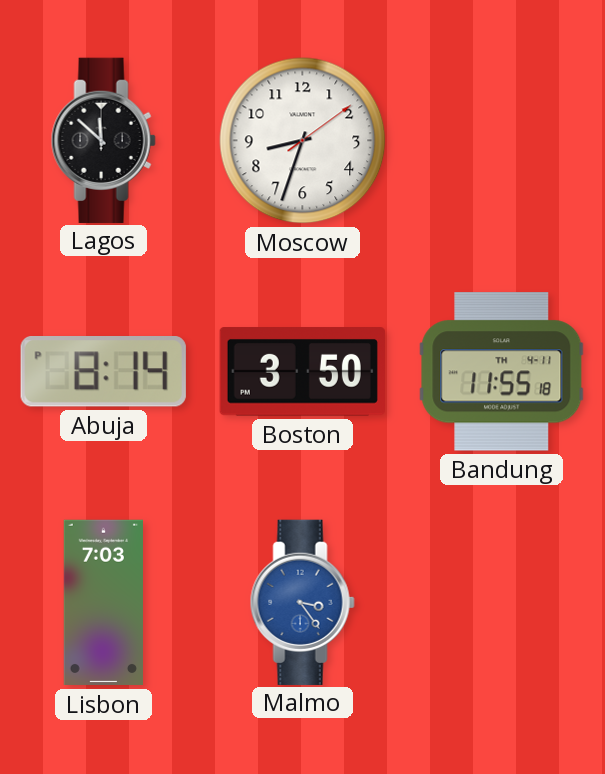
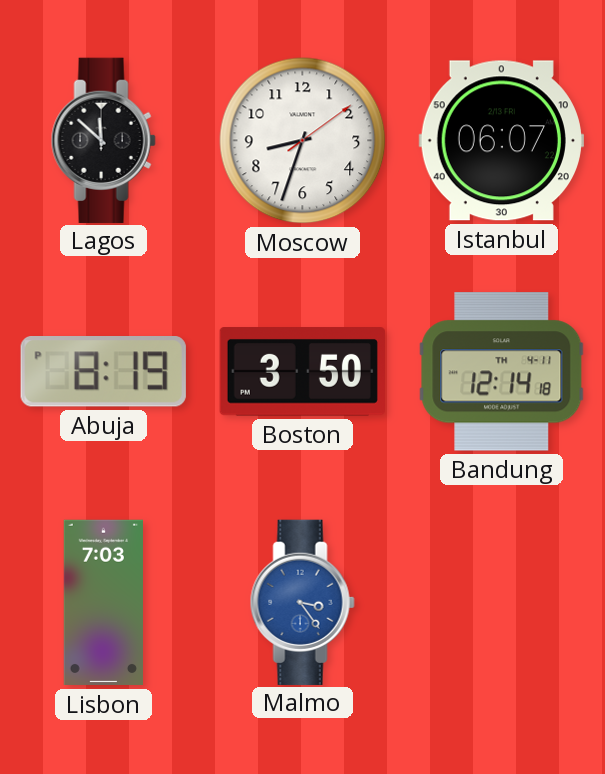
Istanbul: none -> 06:07 (501, 141)
Abuja: 8:14 -> 8:19 (103, 372)
Bandung: 11:55 -> 12:14 (502, 372)
